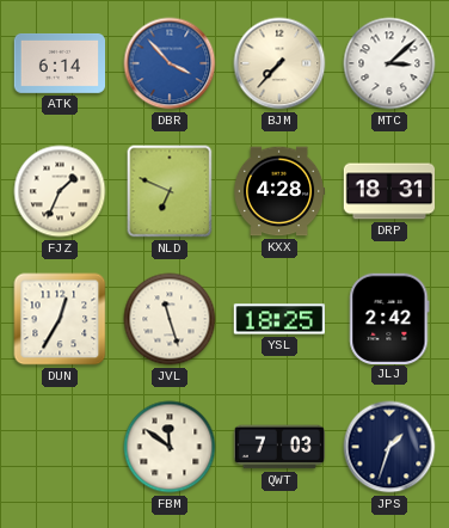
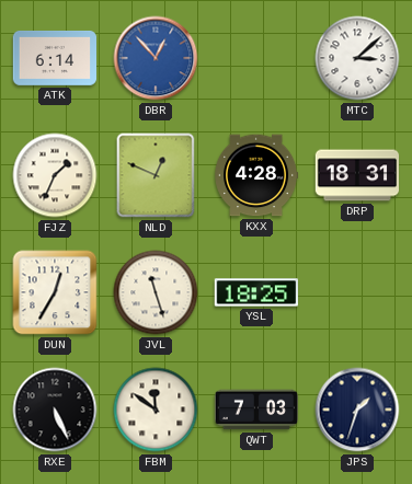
DBR: 3:53 -> 12:53 (156, 58)
BJM: 7:37 -> none (279, 63)
NLD: 6:49 -> 12:49 (156, 175)
JLJ: 2:42 -> none (389, 318)
RXE: none -> 5:26 (55, 410)
